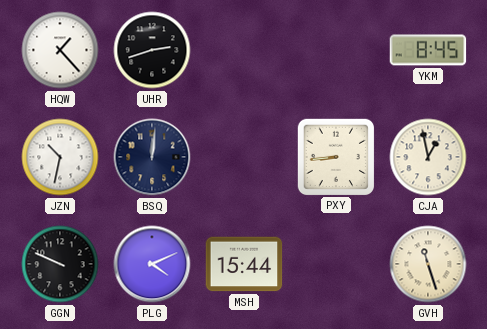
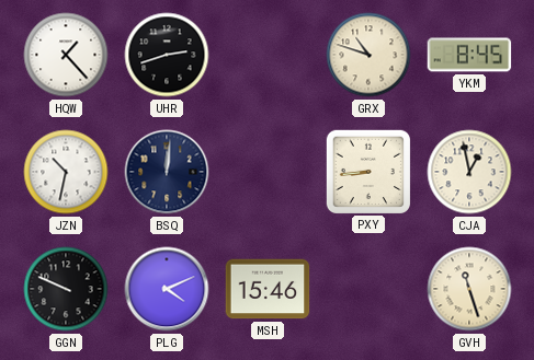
GRX: none -> 10:48 (368, 55)
MSH: 15:44 -> 15:46 (268, 289)
